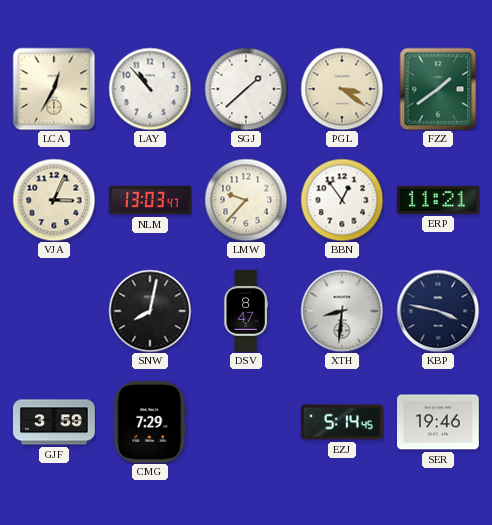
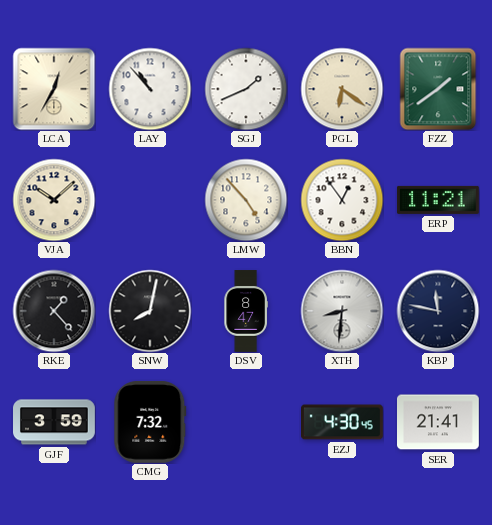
SGJ: 1:38 -> 1:41 (246, 89)
PGL: 3:21 -> 6:21 (342, 89)
VJA: 3:04 -> 10:08 (54, 200)
NLM: 13:03 -> none (151, 200)
LMW: 9:37 -> 4:53 (246, 200)
RKE: none -> 1:23 (54, 311)
KBP: 3:47 -> 11:47 (438, 311)
CMG: 7:29 -> 7:32 (150, 422)
EZJ: 5:14 -> 4:30 (343, 422)
SER: 19:46 -> 21:41 (439, 422)
